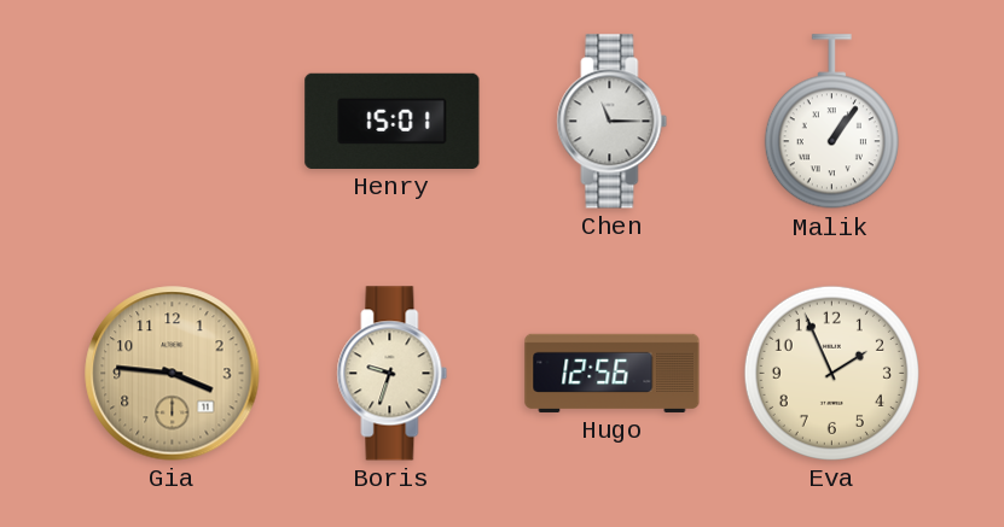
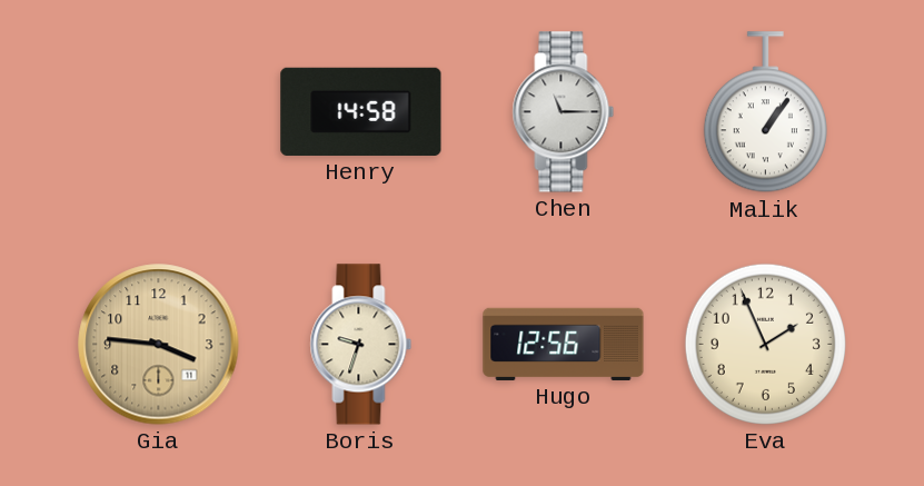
Henry: 15:01 -> 14:58 (361, 111)
